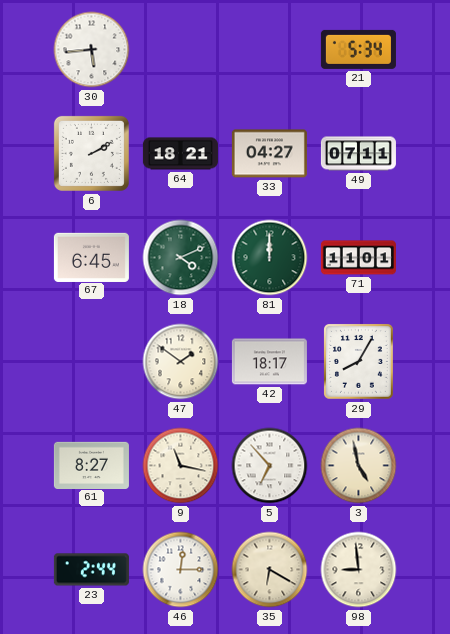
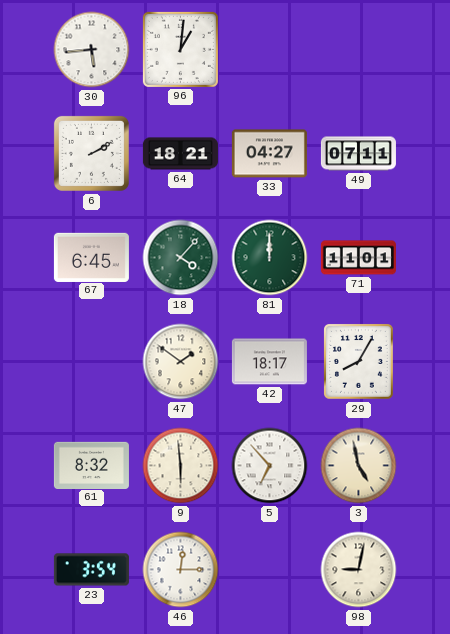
96: none -> 1:01 (180, 49)
21: 5:34 -> none (358, 49)
18: 4:11 -> 4:07 (181, 258)
61: 8:27 -> 8:32 (91, 465)
9: 11:17 -> 5:59 (181, 466)
23: 2:44 -> 3:54 (91, 570)
35: 6:20 -> none (270, 570)
98: 8:59 -> 9:02 (359, 570)
